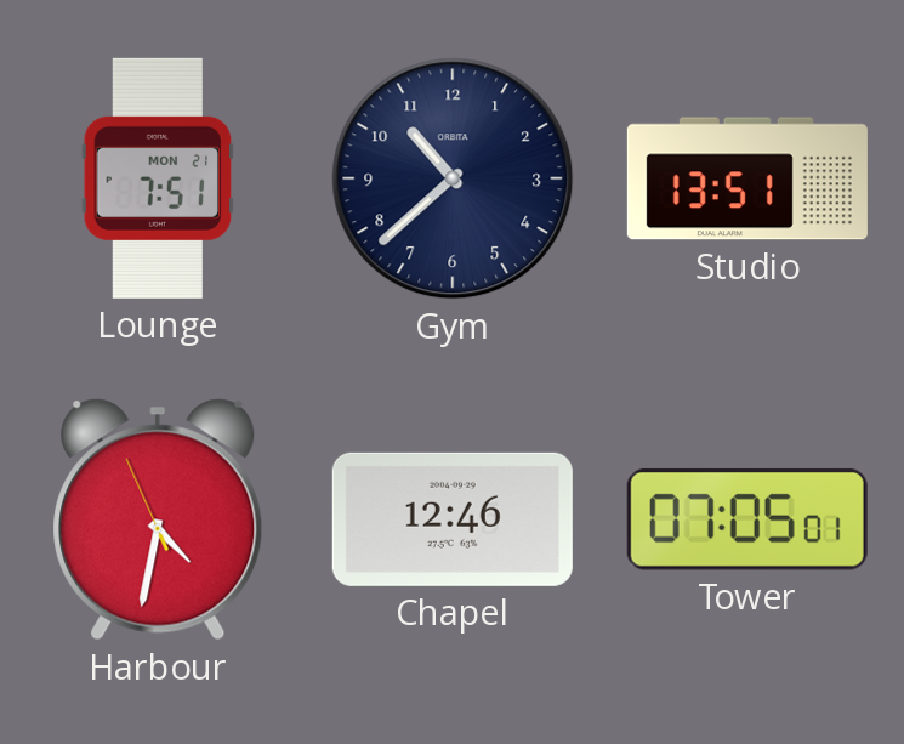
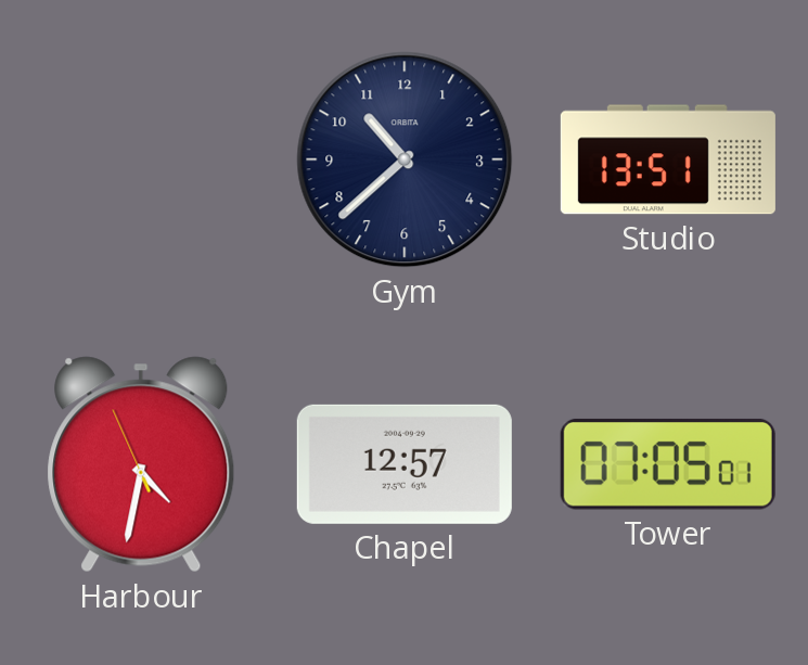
Lounge: 7:51 -> none (157, 178)
Chapel: 12:46 -> 12:57 (405, 464)
